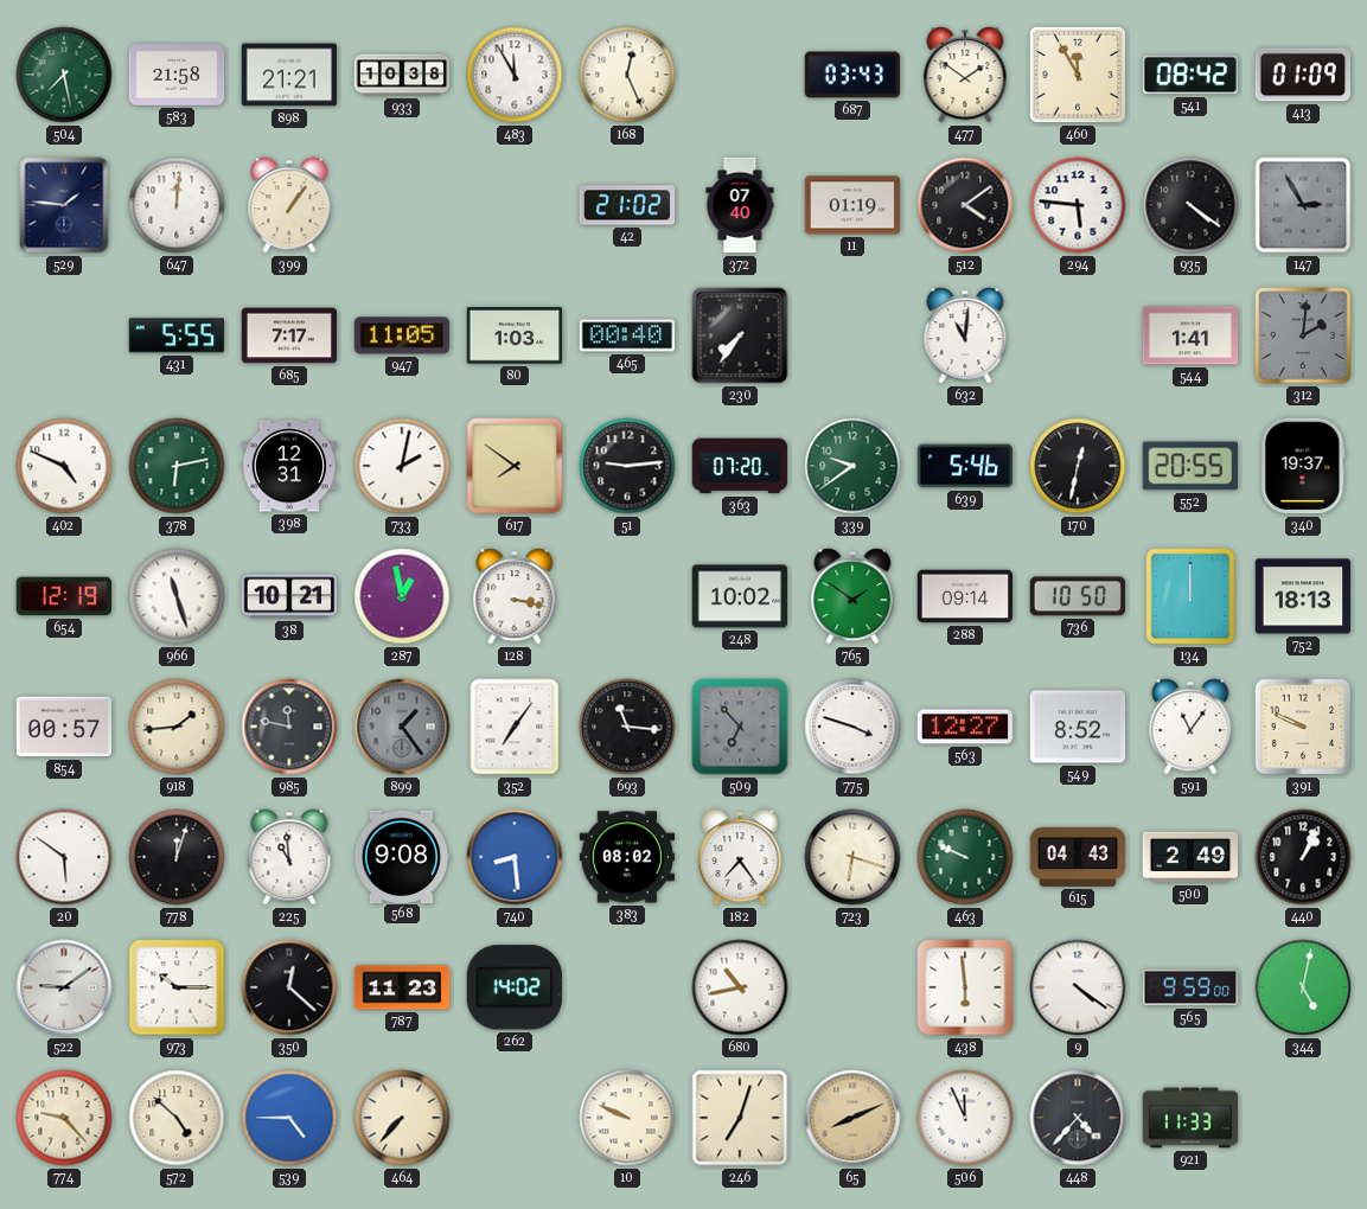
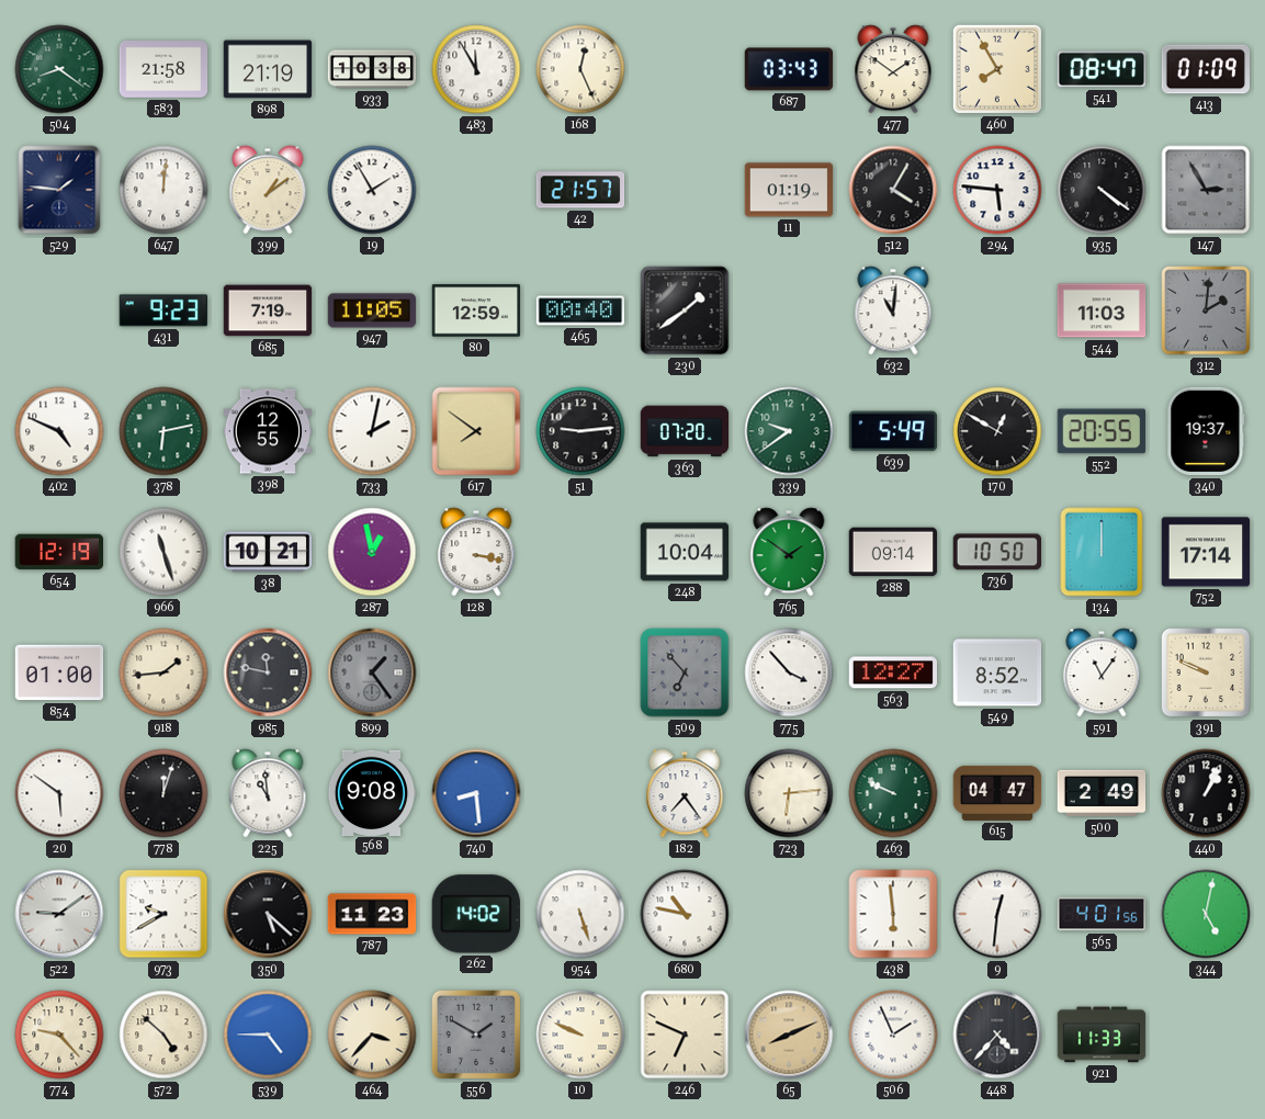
504: 7:28 -> 8:21 (59, 69)
898: 21:21 -> 21:19 (268, 69)
460: 11:55 -> 7:55 (997, 69)
541: 08:42 -> 08:47 (1102, 69)
399: 1:06 -> 1:09 (268, 190)
19: none -> 1:55 (372, 190)
42: 21:02 -> 21:57 (580, 190)
372: 07:40 -> none (740, 205)
512: 4:09 -> 4:05 (893, 190)
431: 5:55 -> 9:23 (162, 310)
685: 7:17 -> 7:19 (268, 310)
80: 1:03 -> 12:59 (476, 310)
230: 7:36 -> 1:39 (685, 310)
544: 1:41 -> 11:03 (1102, 310)
398: 12:31 -> 12:55 (268, 431)
639: 5:46 -> 5:49 (893, 431)
170: 12:32 -> 12:50 (997, 431)
248: 10:02 -> 10:04 (685, 552)
752: 18:13 -> 17:14 (1206, 552)
854: 00:57 -> 01:00 (59, 672)
352: 7:06 -> none (515, 727)
693: 11:16 -> none (627, 727)
775: 3:48 -> 3:53 (789, 672)
383: 08:02 -> none (627, 857)
723: 6:18 -> 6:14 (789, 793)
615: 04:43 -> 04:47 (997, 793)
973: 10:15 -> 9:40 (163, 914)
350: 12:22 -> 5:22 (268, 914)
954: none -> 5:27 (580, 914)
680: 10:43 -> 10:47 (685, 914)
9: 4:21 -> 12:31 (997, 914)
565: 9:59 -> 4:01 (1102, 914)
464: 7:37 -> 3:37 (372, 1035)
556: none -> 1:50 (476, 1035)
246: 7:03 -> 6:49 (685, 1035)
506: 11:56 -> 1:56 (893, 1035)
